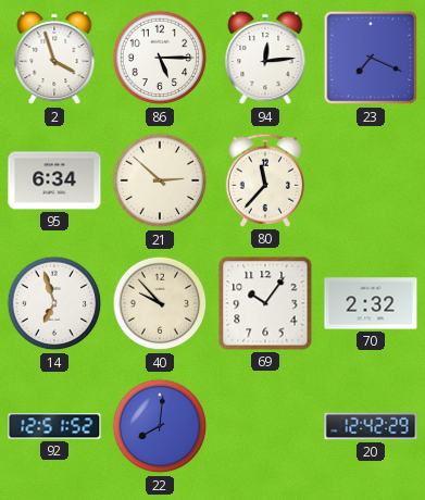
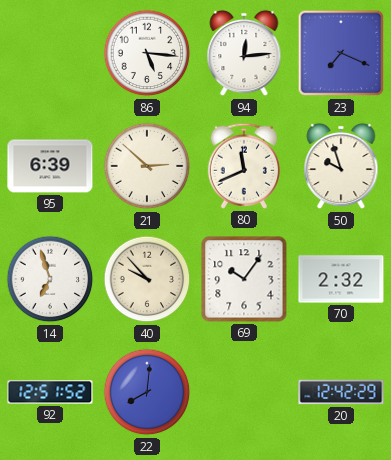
2: 3:57 -> none (54, 58)
86: 5:15 -> 5:16 (147, 53)
95: 6:34 -> 6:39 (50, 166)
80: 11:37 -> 11:41 (243, 166)
50: none -> 9:57 (341, 166)
